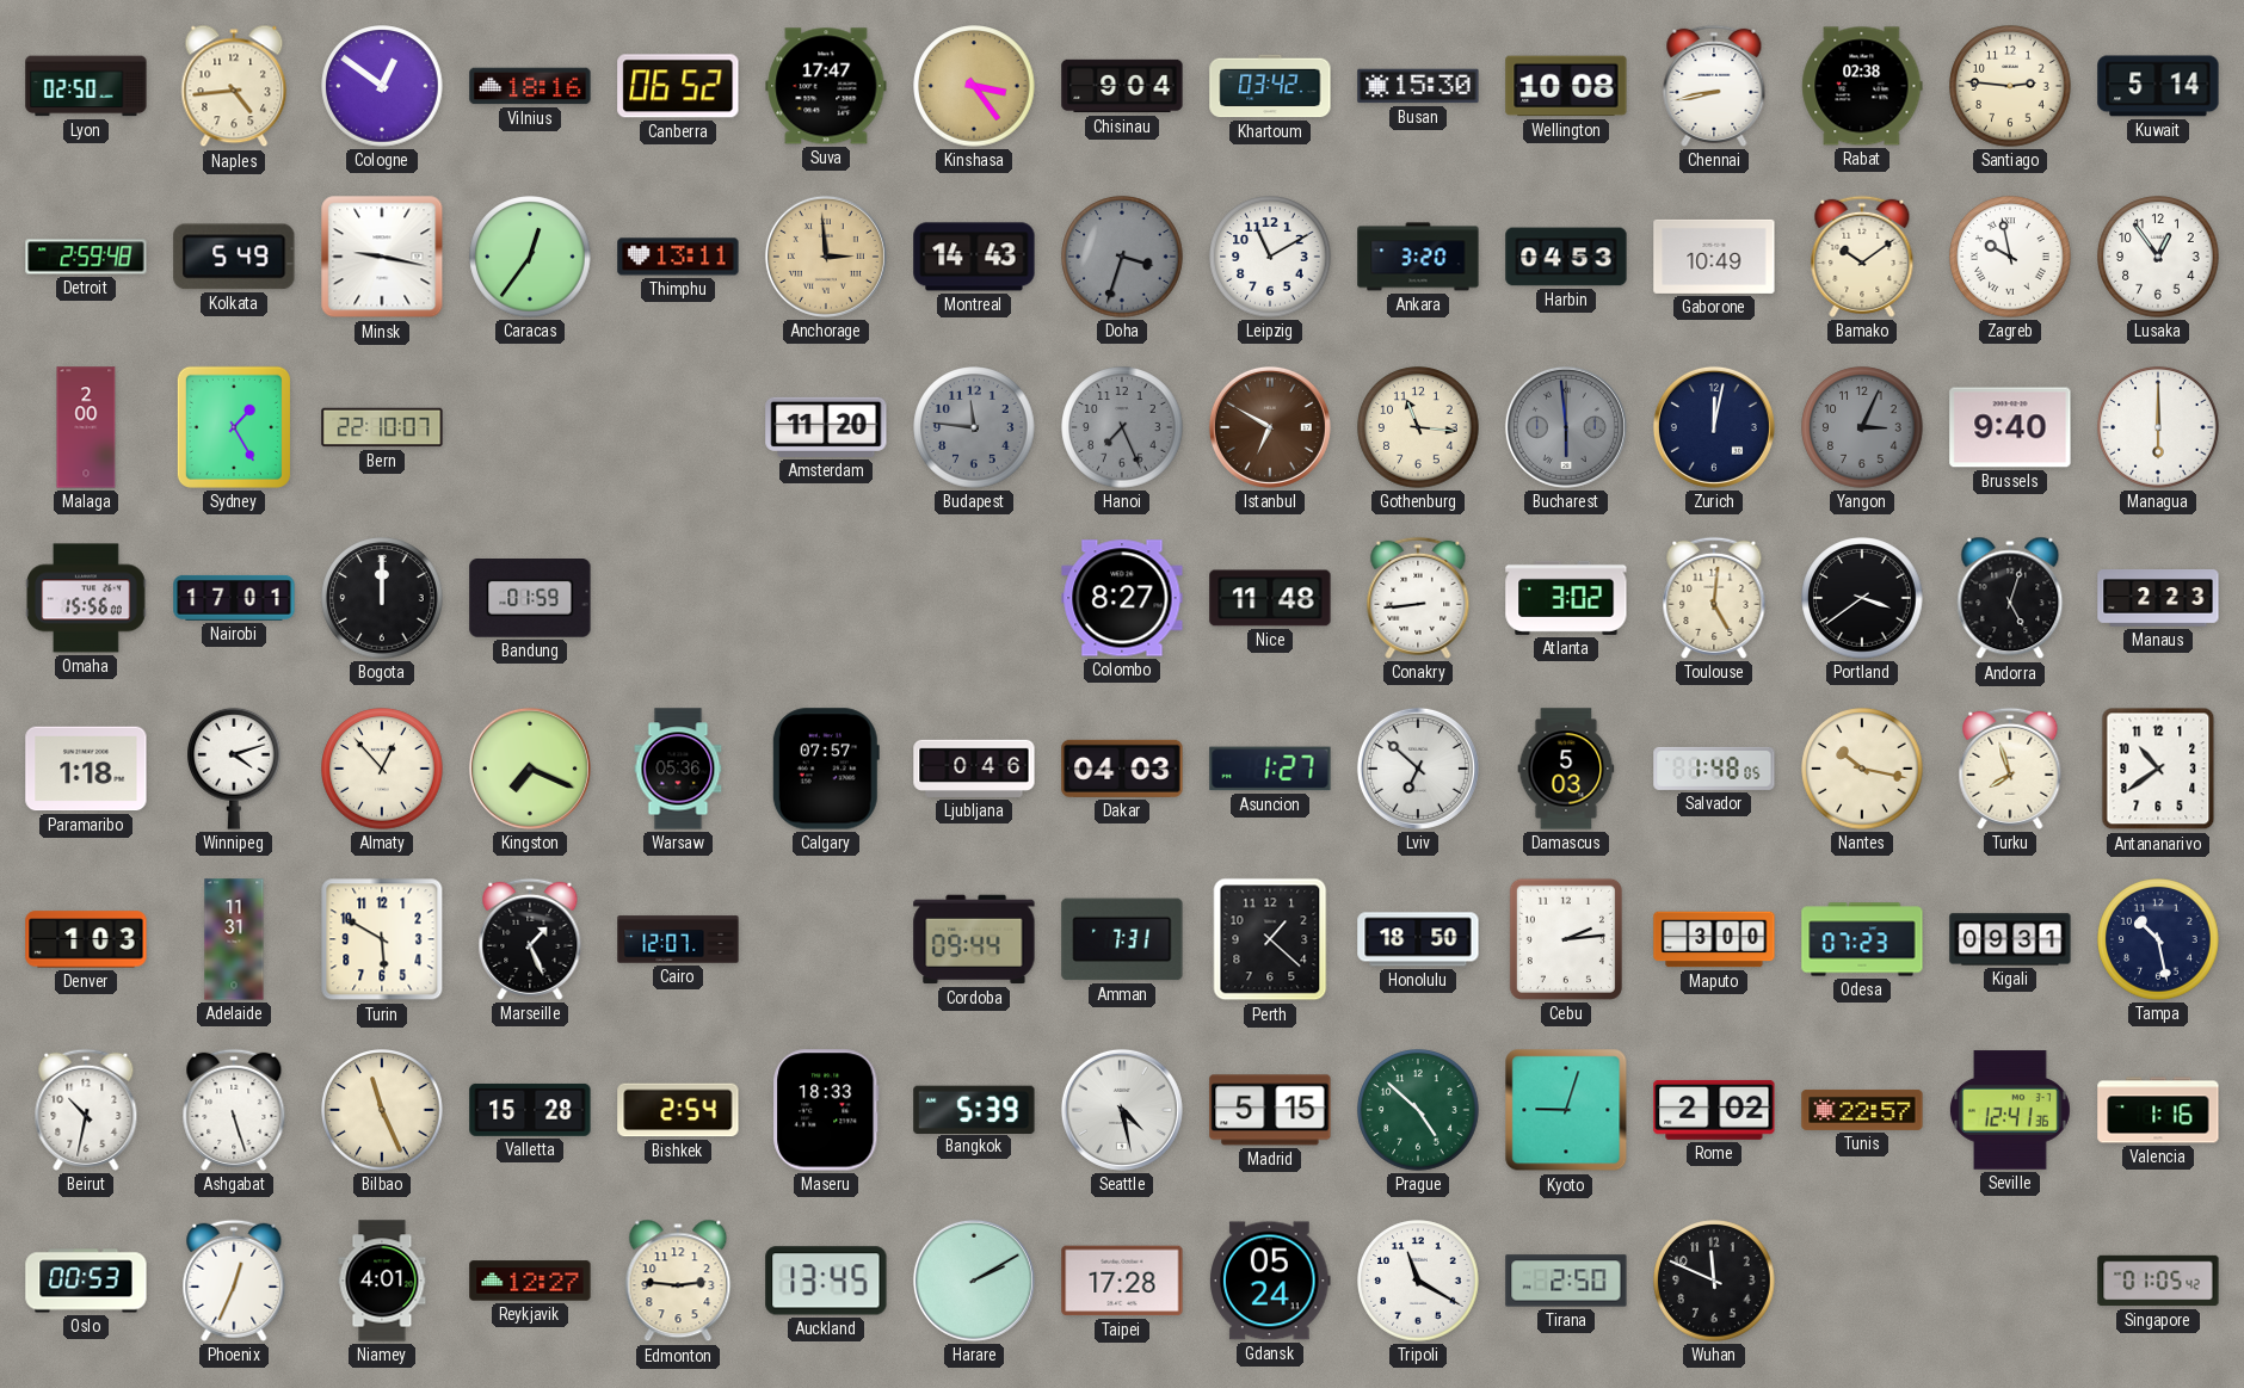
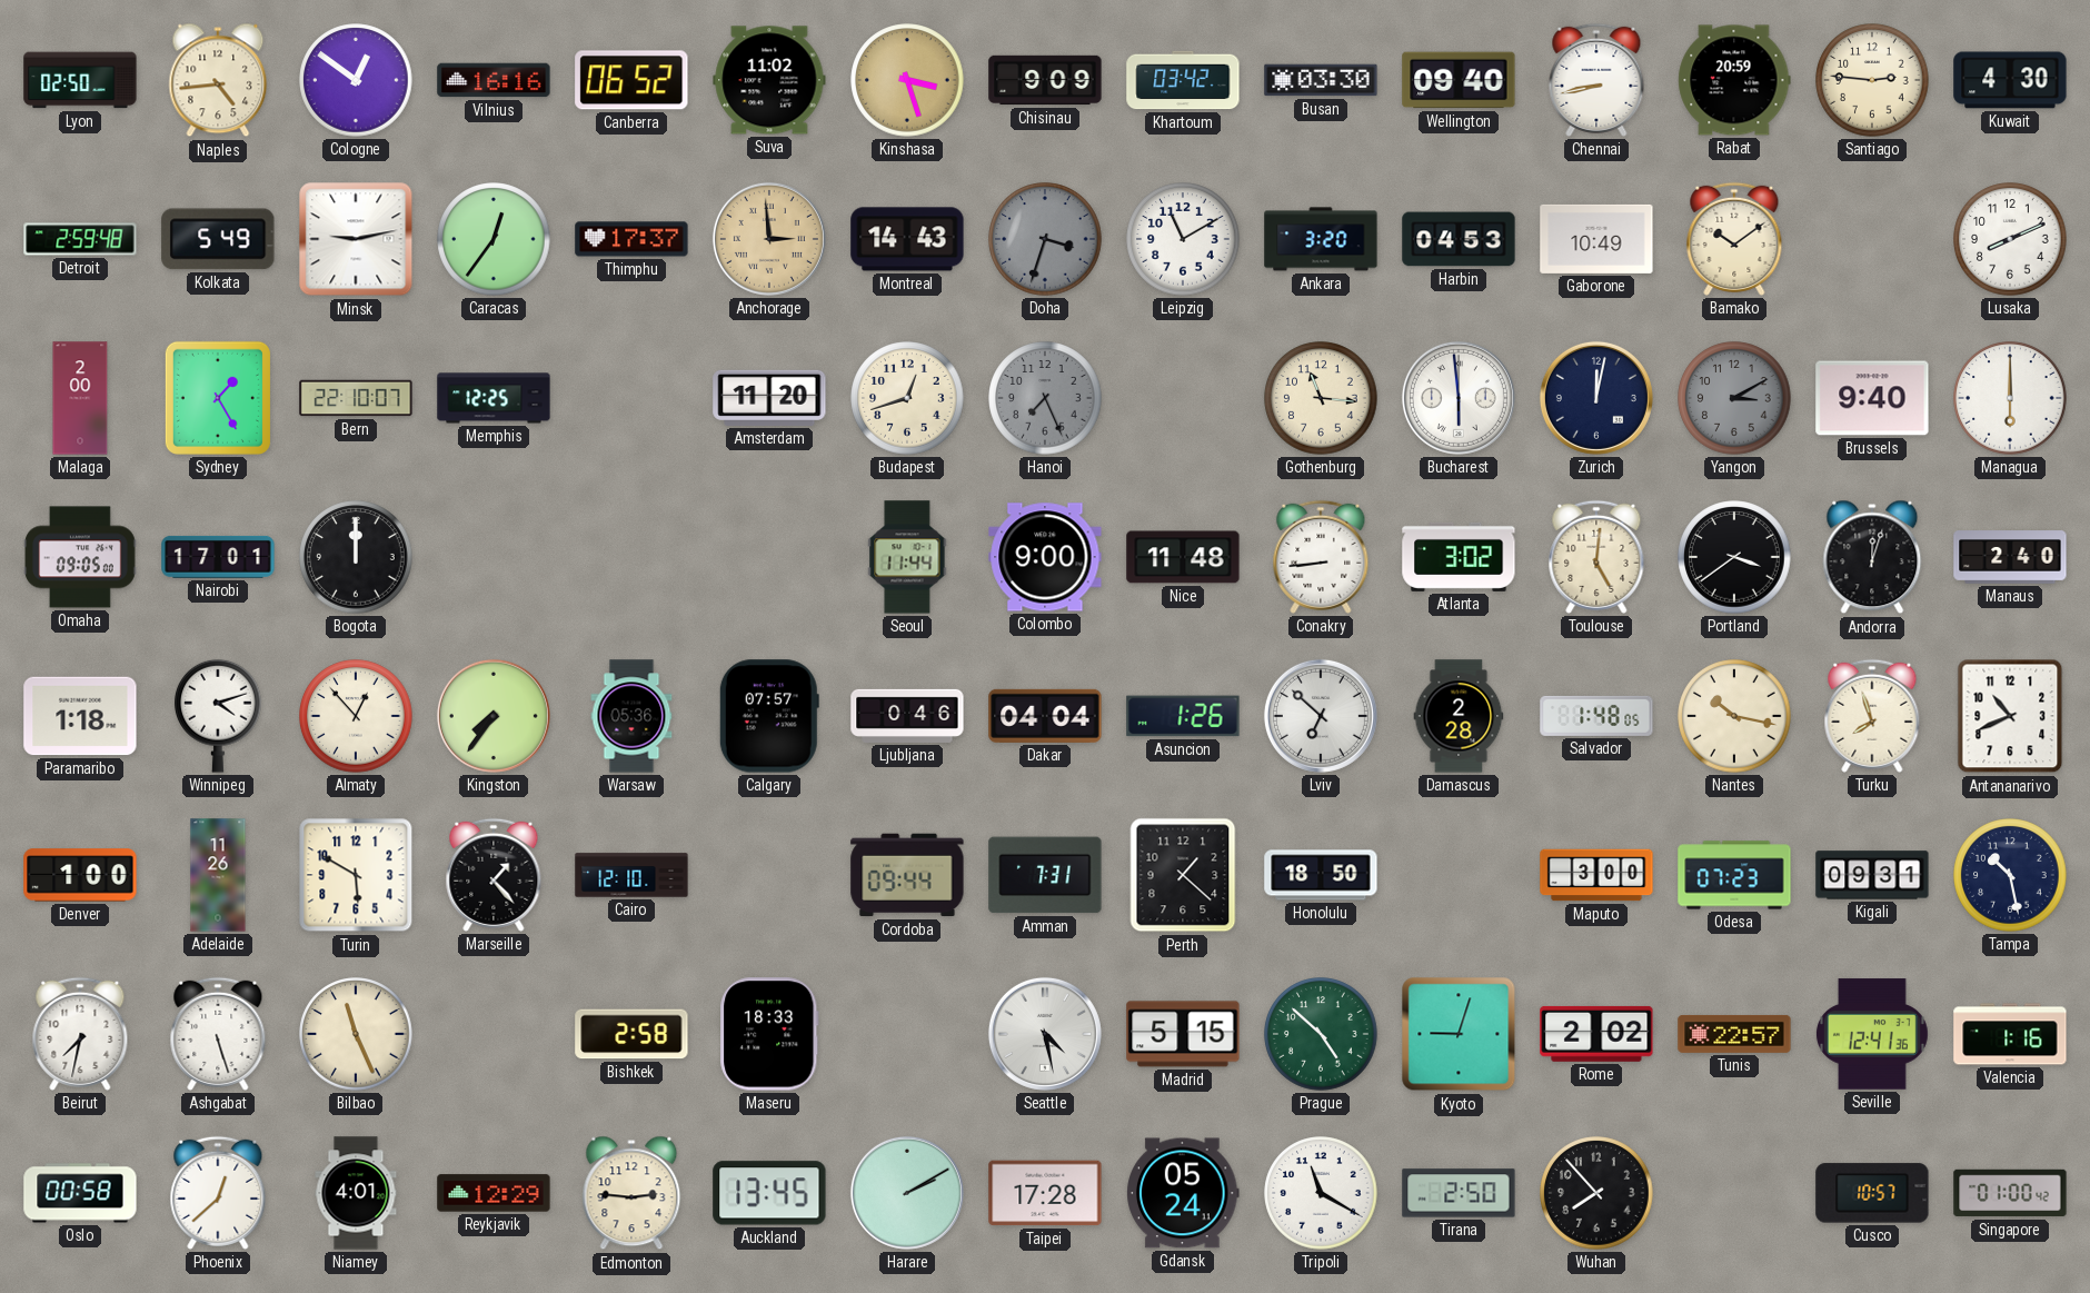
Vilnius: 18:16 -> 16:16 (494, 80)
Suva: 17:47 -> 11:02 (769, 80)
Kinshasa: 3:24 -> 3:27 (907, 80)
Chisinau: 9:04 -> 9:09 (1045, 80)
Busan: 15:30 -> 03:30 (1321, 80)
Wellington: 10:08 -> 09:40 (1459, 80)
Rabat: 02:38 -> 20:59 (1734, 80)
Kuwait: 5:14 -> 4:30 (2010, 80)
Minsk: 9:17 -> 9:13 (356, 239)
Thimphu: 13:11 -> 17:37 (631, 239)
Zagreb: 9:58 -> none (2010, 257)
Lusaka: 12:54 -> 8:11 (2010, 239)
Memphis: none -> 12:25 (494, 398)
Budapest: 11:46 -> 12:42 (907, 398)
Budapest dial: grey -> cream (907, 398)
Istanbul: 6:50 -> none (1270, 427)
Bucharest dial: grey -> white (1459, 398)
Yangon: 3:04 -> 3:10 (1734, 398)
Omaha: 15:56 -> 09:05 (80, 557)
Bandung: 01:59 -> none (530, 598)
Seoul: none -> 11:44 (907, 557)
Colombo: 8:27 -> 9:00 (1045, 557)
Andorra: 5:03 -> 12:03 (1872, 557)
Manaus: 2:23 -> 2:40 (2010, 557)
Kingston: 7:19 -> 7:36 (494, 716)
Dakar: 04:03 -> 04:04 (1045, 716)
Asuncion: 1:27 -> 1:26 (1183, 716)
Damascus: 5:03 -> 2:28 (1459, 716)
Antananarivo: 10:39 -> 10:41 (2010, 716)
Denver: 1:03 -> 1:00 (80, 875)
Adelaide: 11:31 -> 11:26 (218, 875)
Marseille: 1:26 -> 1:23 (494, 875)
Cairo: 12:07 -> 12:10 (631, 875)
Cebu: 2:14 -> none (1566, 939)
Beirut: 10:32 -> 7:32 (80, 1034)
Valletta: 15:28 -> none (530, 1110)
Bishkek: 2:54 -> 2:58 (631, 1034)
Bangkok: 5:39 -> none (974, 1109)
Oslo: 00:53 -> 00:58 (80, 1193)
Phoenix: 12:34 -> 12:38 (218, 1193)
Reykjavik: 12:27 -> 12:29 (494, 1193)
Wuhan: 11:49 -> 7:53 (1596, 1193)
Cusco: none -> 10:57 (1872, 1193)
Singapore: 01:05 -> 01:00 (2010, 1193)
